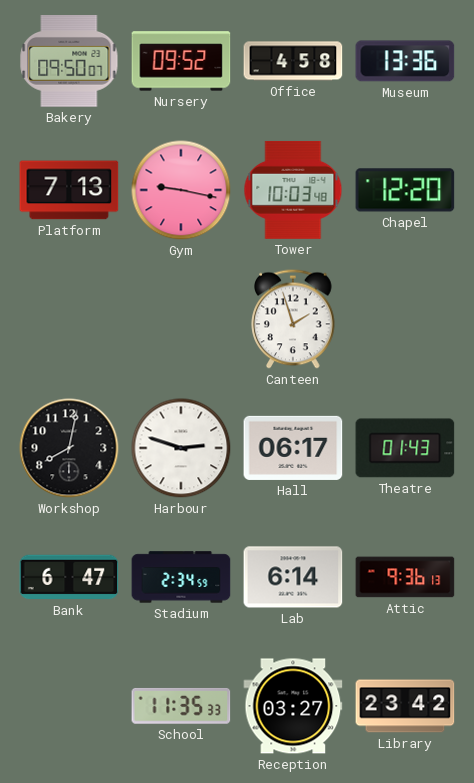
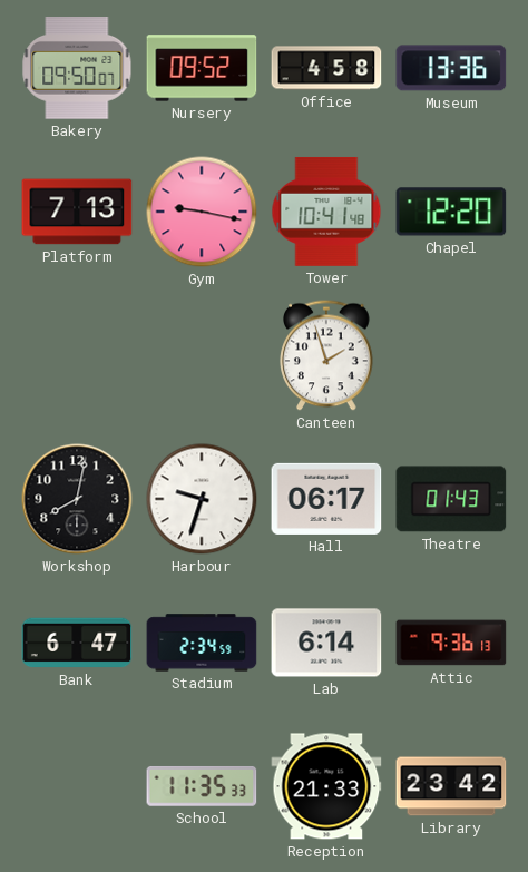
Tower: 10:03 -> 10:41 (326, 212)
Harbour: 2:48 -> 9:33 (202, 499)
Reception: 03:27 -> 21:33 (326, 786)
